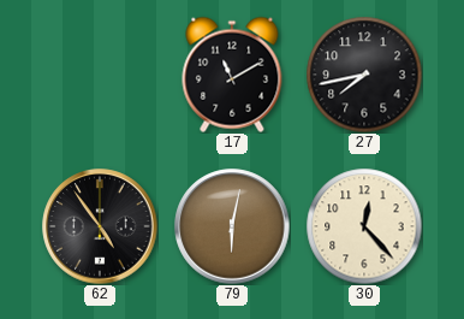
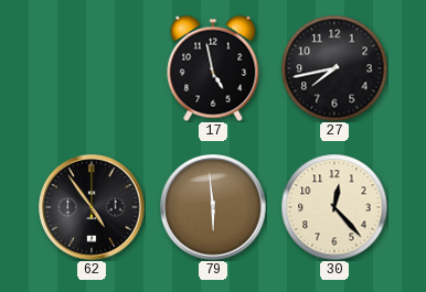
17: 11:10 -> 4:58 (213, 68)
79: 6:02 -> 5:59 (213, 207)
